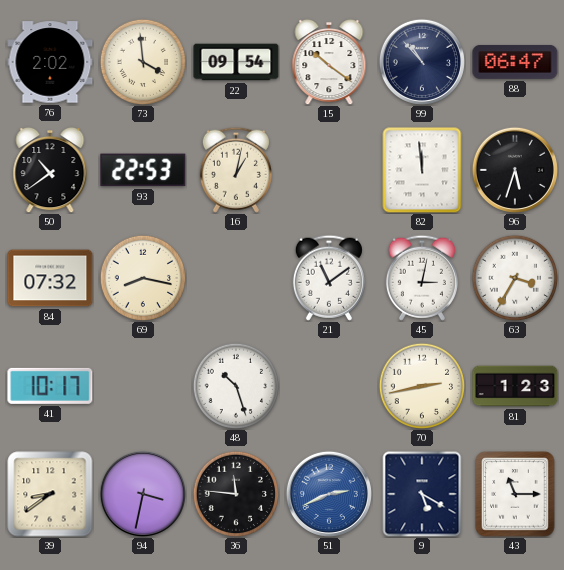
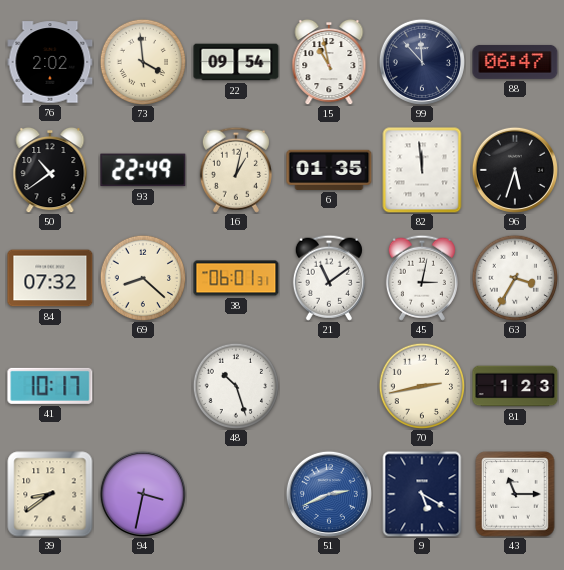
15: 10:21 -> 10:58 (329, 62)
99: 10:53 -> 11:53 (422, 62)
93: 22:53 -> 22:49 (143, 170)
6: none -> 01:35 (329, 170)
69: 8:17 -> 8:22 (142, 277)
38: none -> 06:01 (236, 278)
36: 11:46 -> none (235, 493)
